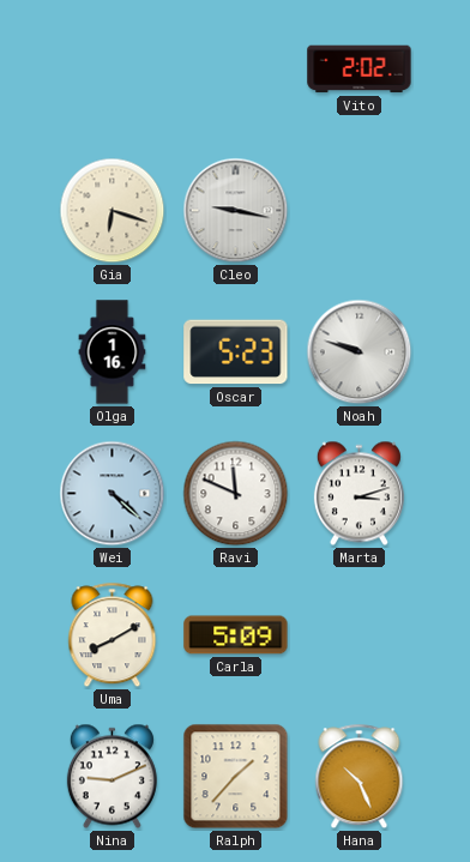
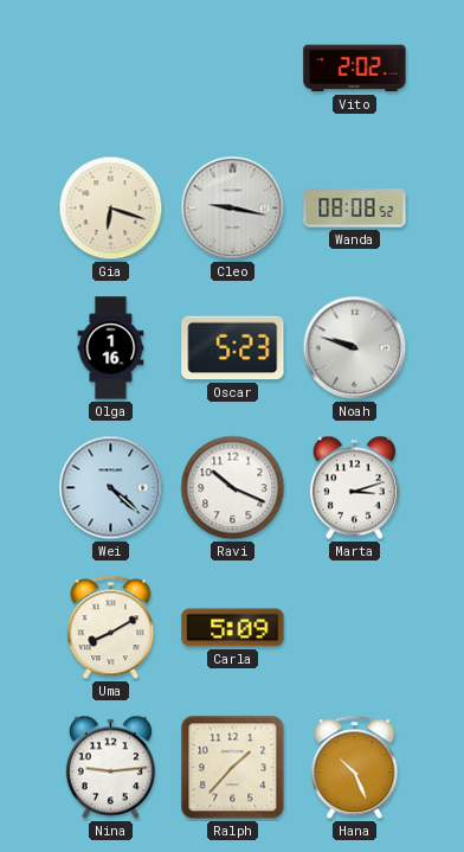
Wanda: none -> 08:08 (355, 209)
Ravi: 11:49 -> 10:19 (233, 488)
Nina: 9:11 -> 9:14 (110, 768)
